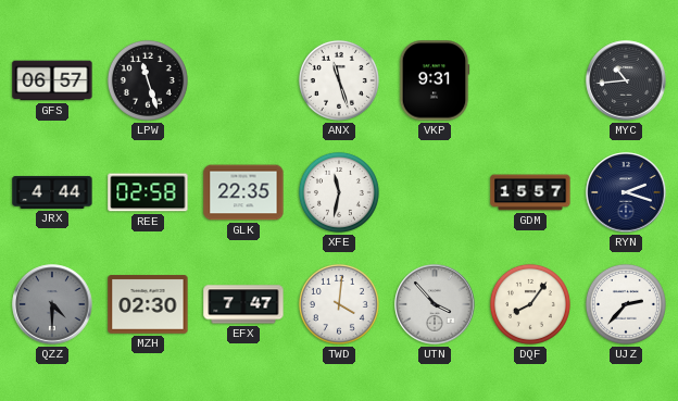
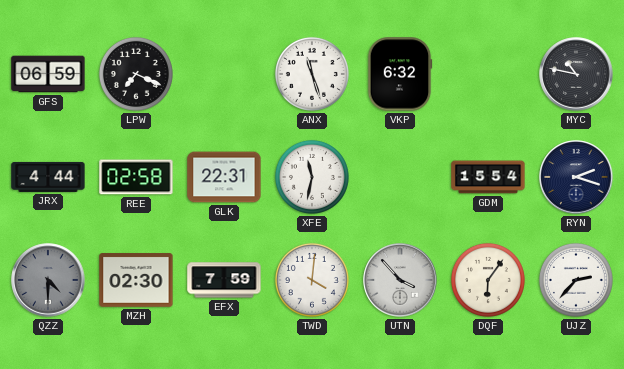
GFS: 06:57 -> 06:59 (48, 74)
LPW: 11:27 -> 7:19 (136, 74)
VKP: 9:31 -> 6:32 (400, 74)
MYC: 10:44 -> 10:47 (576, 74)
GLK: 22:35 -> 22:31 (224, 177)
GDM: 15:57 -> 15:54 (488, 177)
EFX: 7:47 -> 7:59 (224, 280)
DQF: 8:06 -> 6:06 (488, 280)
